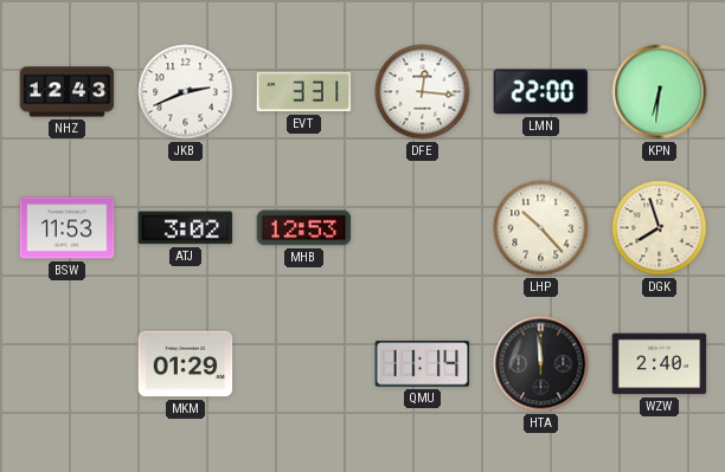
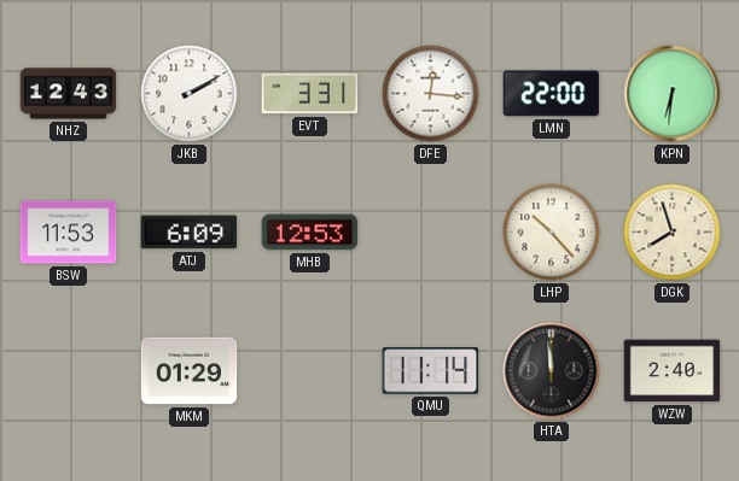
JKB: 2:41 -> 2:10 (190, 94)
ATJ: 3:02 -> 6:09 (190, 233)
